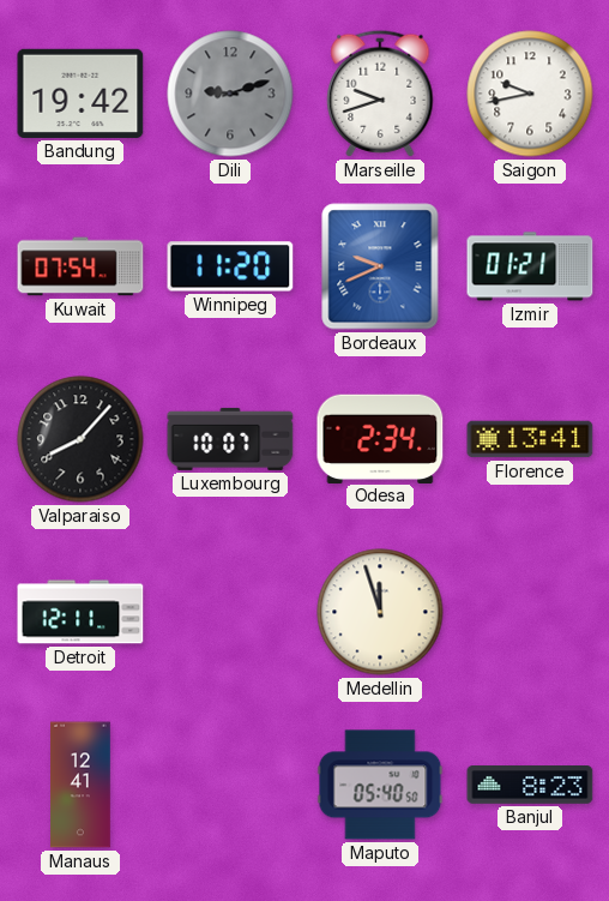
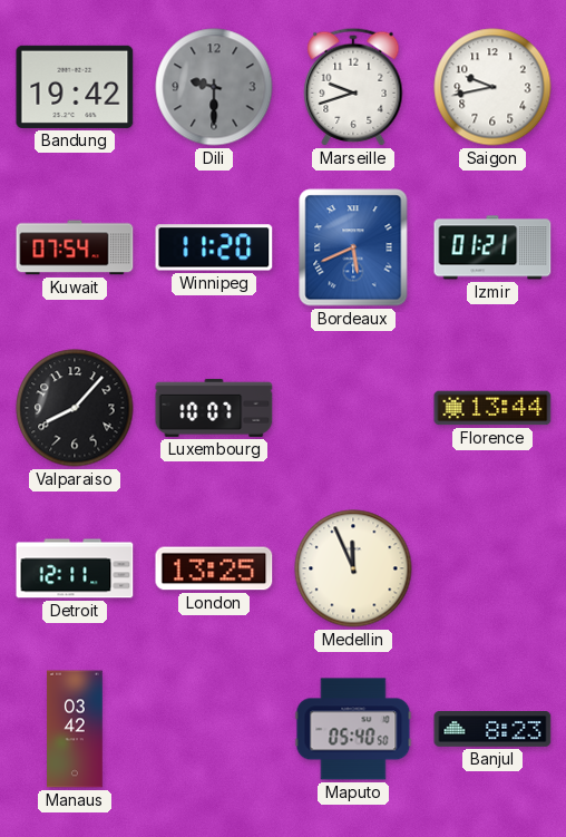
Dili: 9:12 -> 9:30 (214, 87)
Bordeaux: 9:41 -> 5:41 (353, 247)
Odesa: 2:34 -> none (380, 438)
Florence: 13:41 -> 13:44 (492, 408)
London: none -> 13:25 (214, 568)
Medellin: 11:57 -> 11:56 (353, 568)
Manaus: 12:41 -> 03:42 (75, 729)
